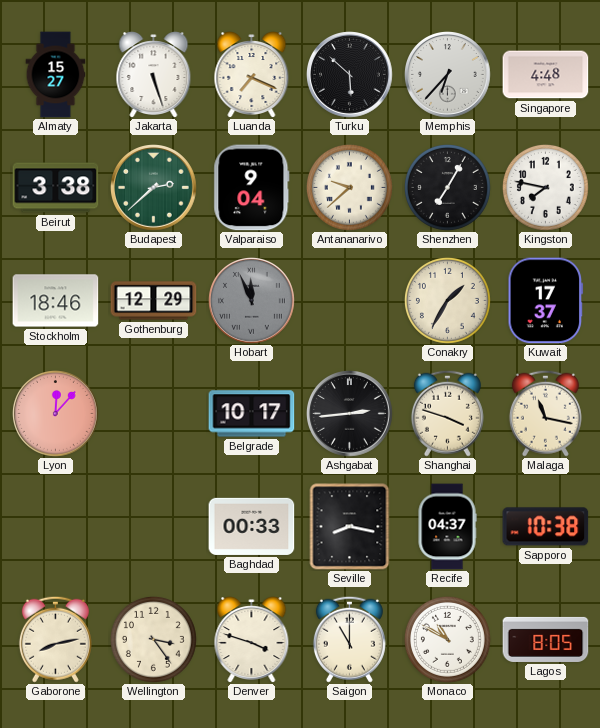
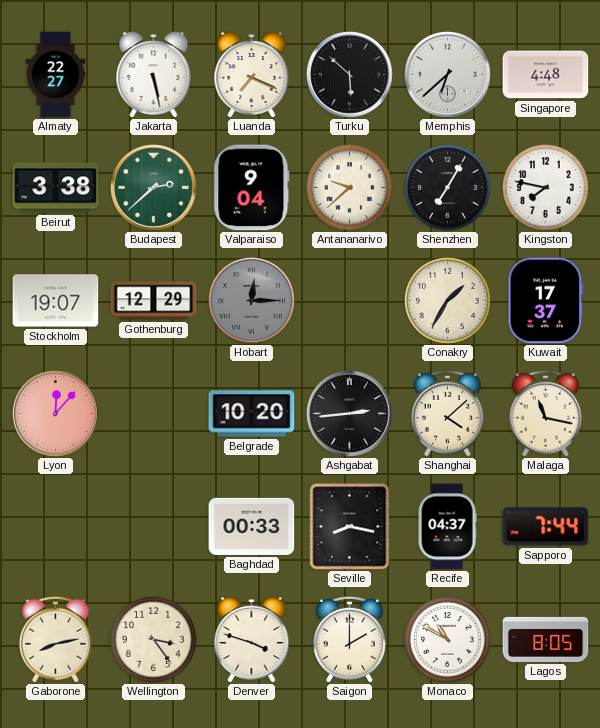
Almaty: 15:27 -> 22:27 (56, 75)
Jakarta: 5:27 -> 5:28 (154, 74)
Memphis: 6:37 -> 6:38 (448, 75)
Stockholm: 18:46 -> 19:07 (56, 301)
Hobart: 11:56 -> 12:15 (252, 301)
Belgrade: 10:17 -> 10:20 (252, 414)
Shanghai: 3:48 -> 4:08 (447, 413)
Sapporo: 10:38 -> 7:44 (546, 527)
Saigon: 11:00 -> 2:00 (349, 639)
